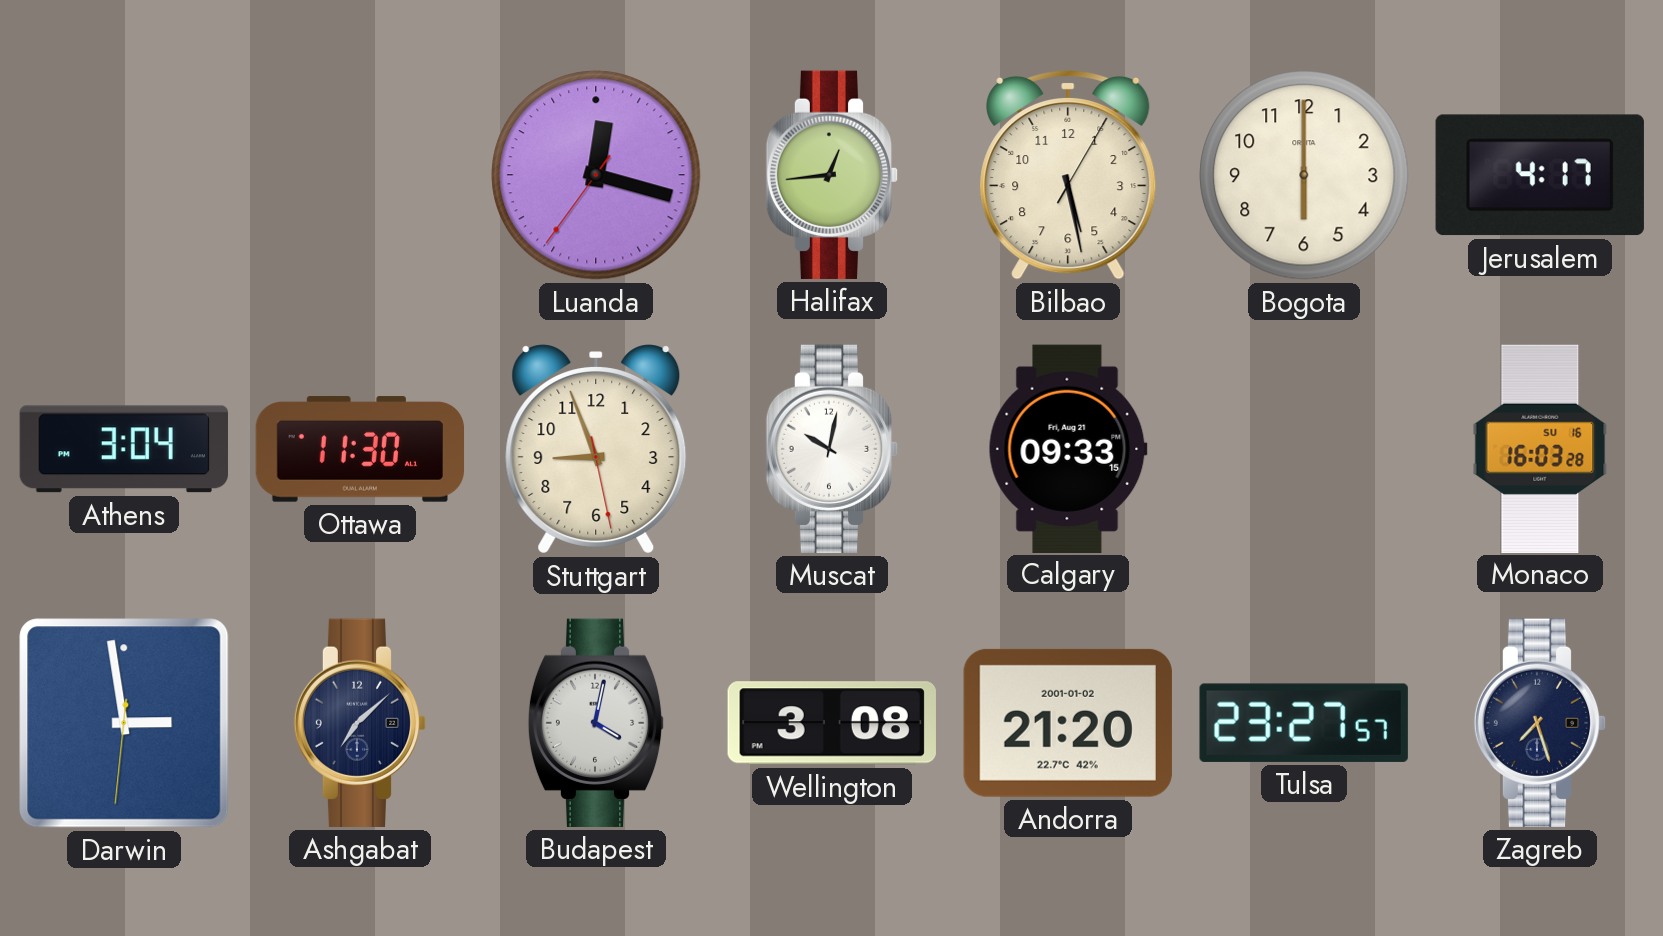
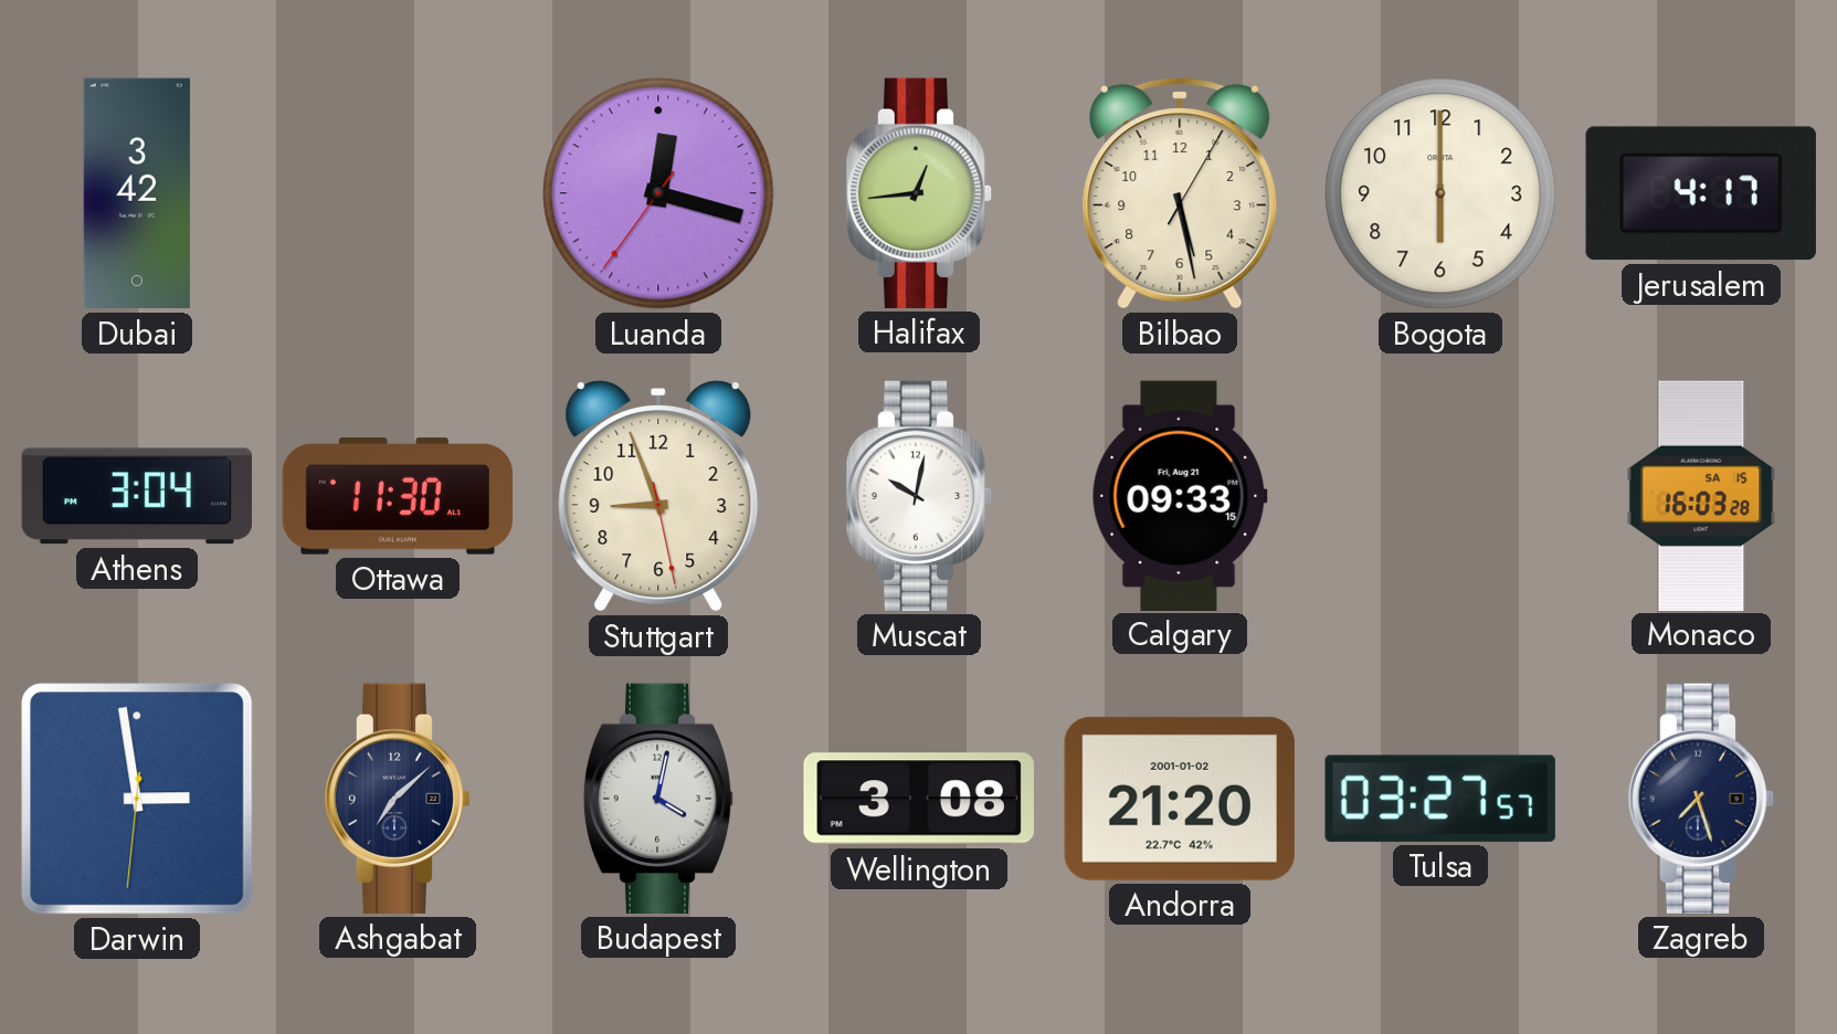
Dubai: none -> 3:42 (137, 193)
Monaco date: SU 16 -> SA 15 (1701, 495)
Tulsa: 23:27 -> 03:27 (1440, 799)
